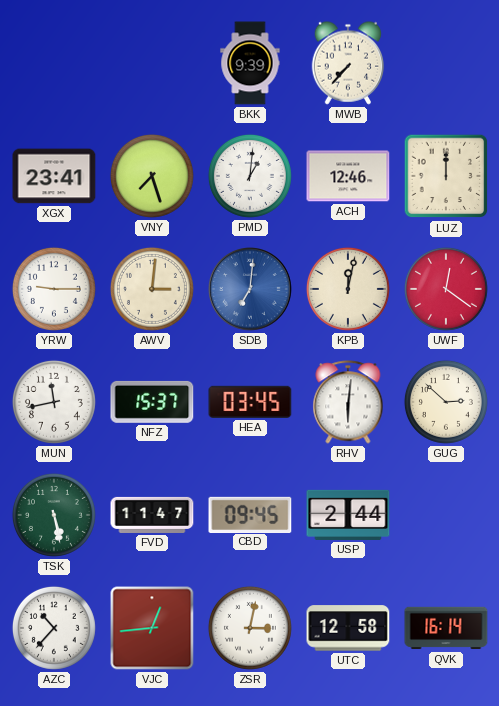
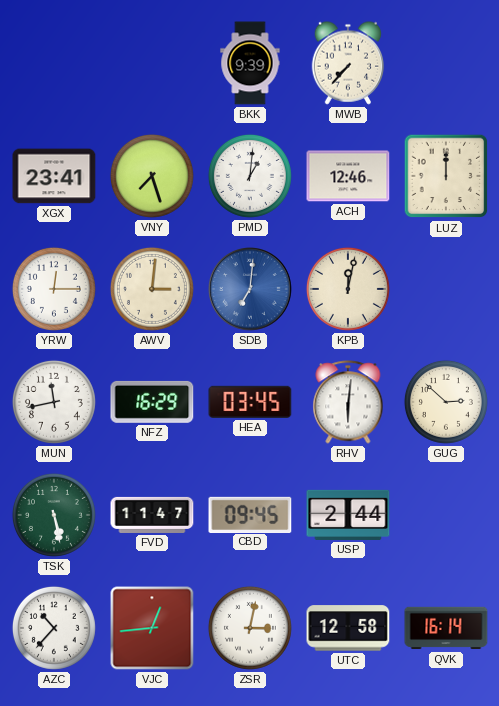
YRW: 9:15 -> 12:15 (54, 289)
UWF: 12:21 -> none (446, 289)
NFZ: 15:37 -> 16:29 (152, 402)
